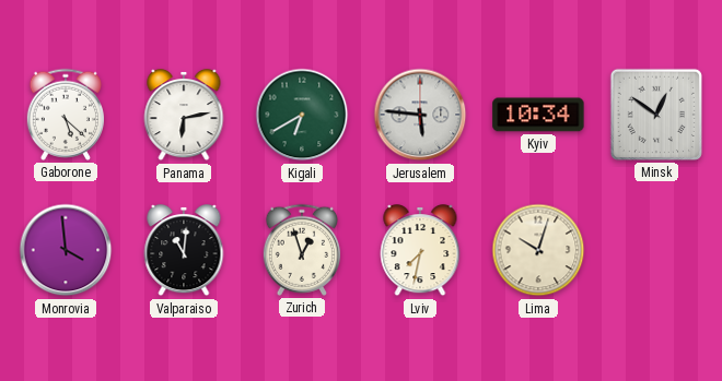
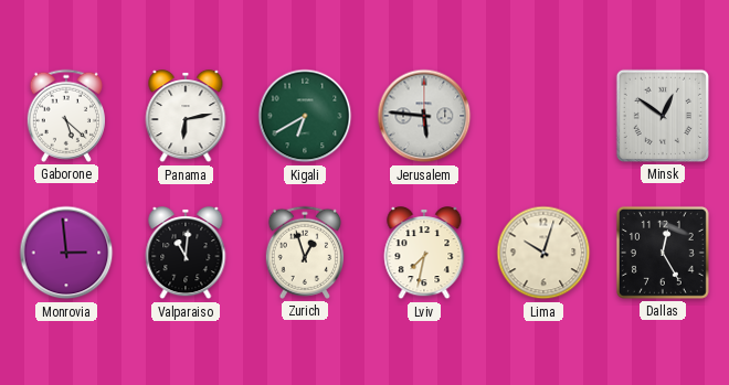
Kyiv: 10:34 -> none (538, 115)
Monrovia: 3:59 -> 2:59 (66, 253)
Dallas: none -> 12:25 (663, 253)
